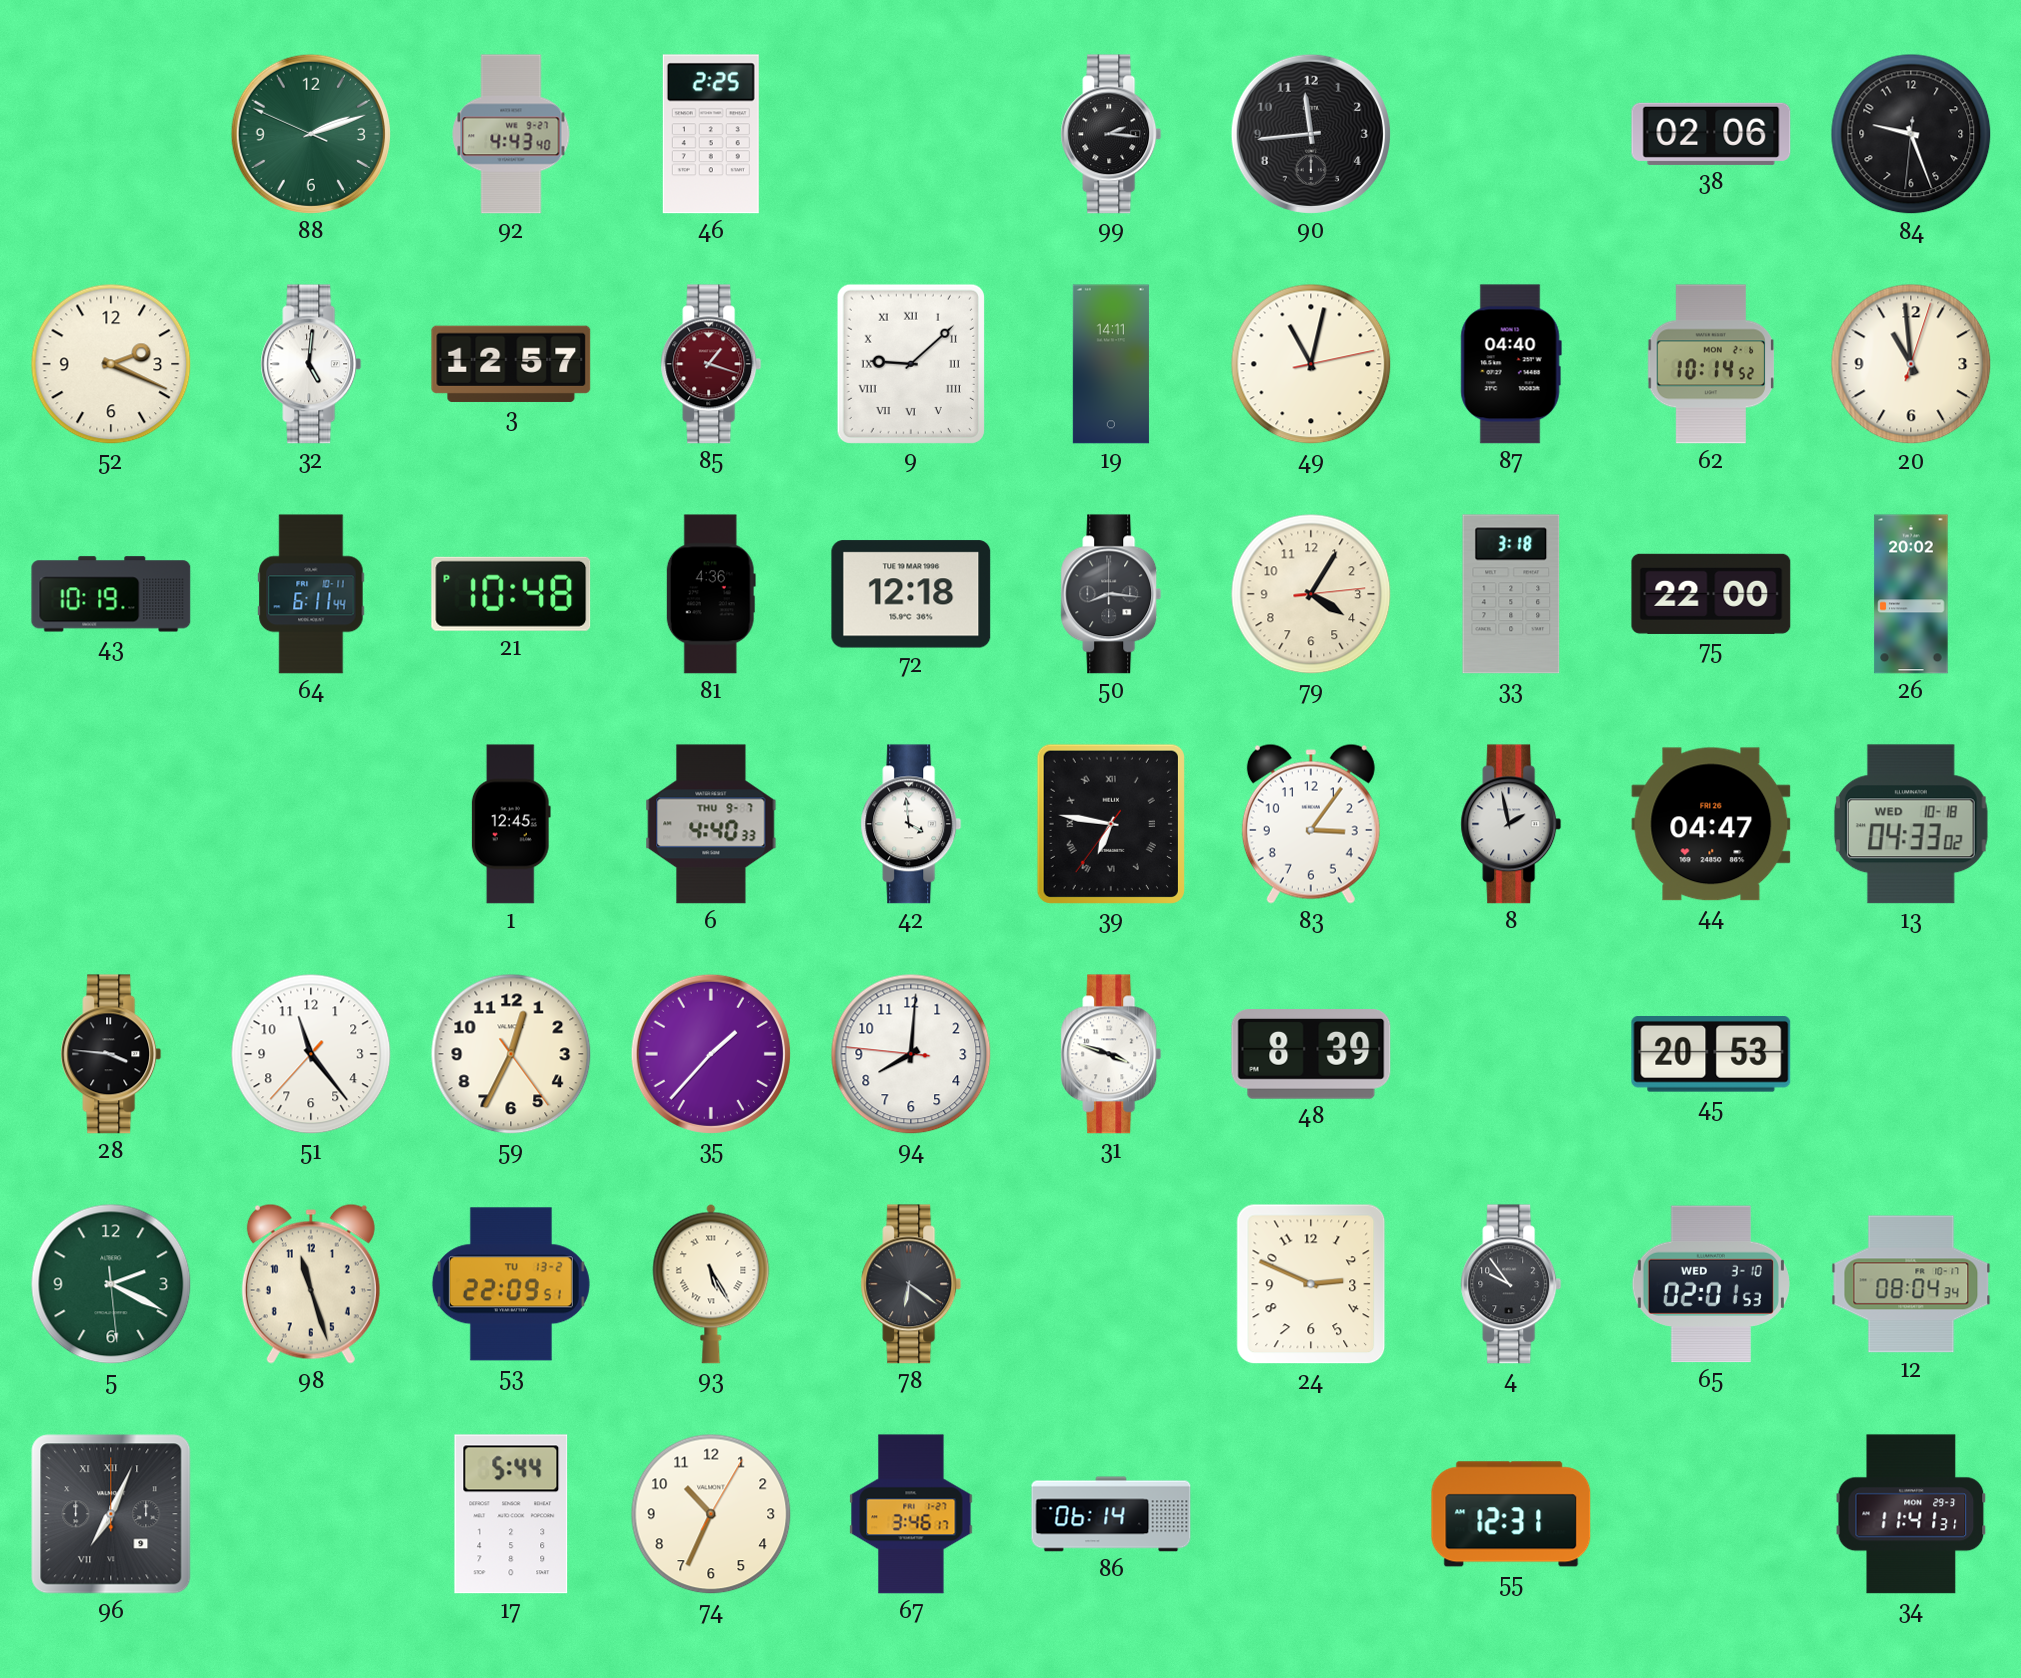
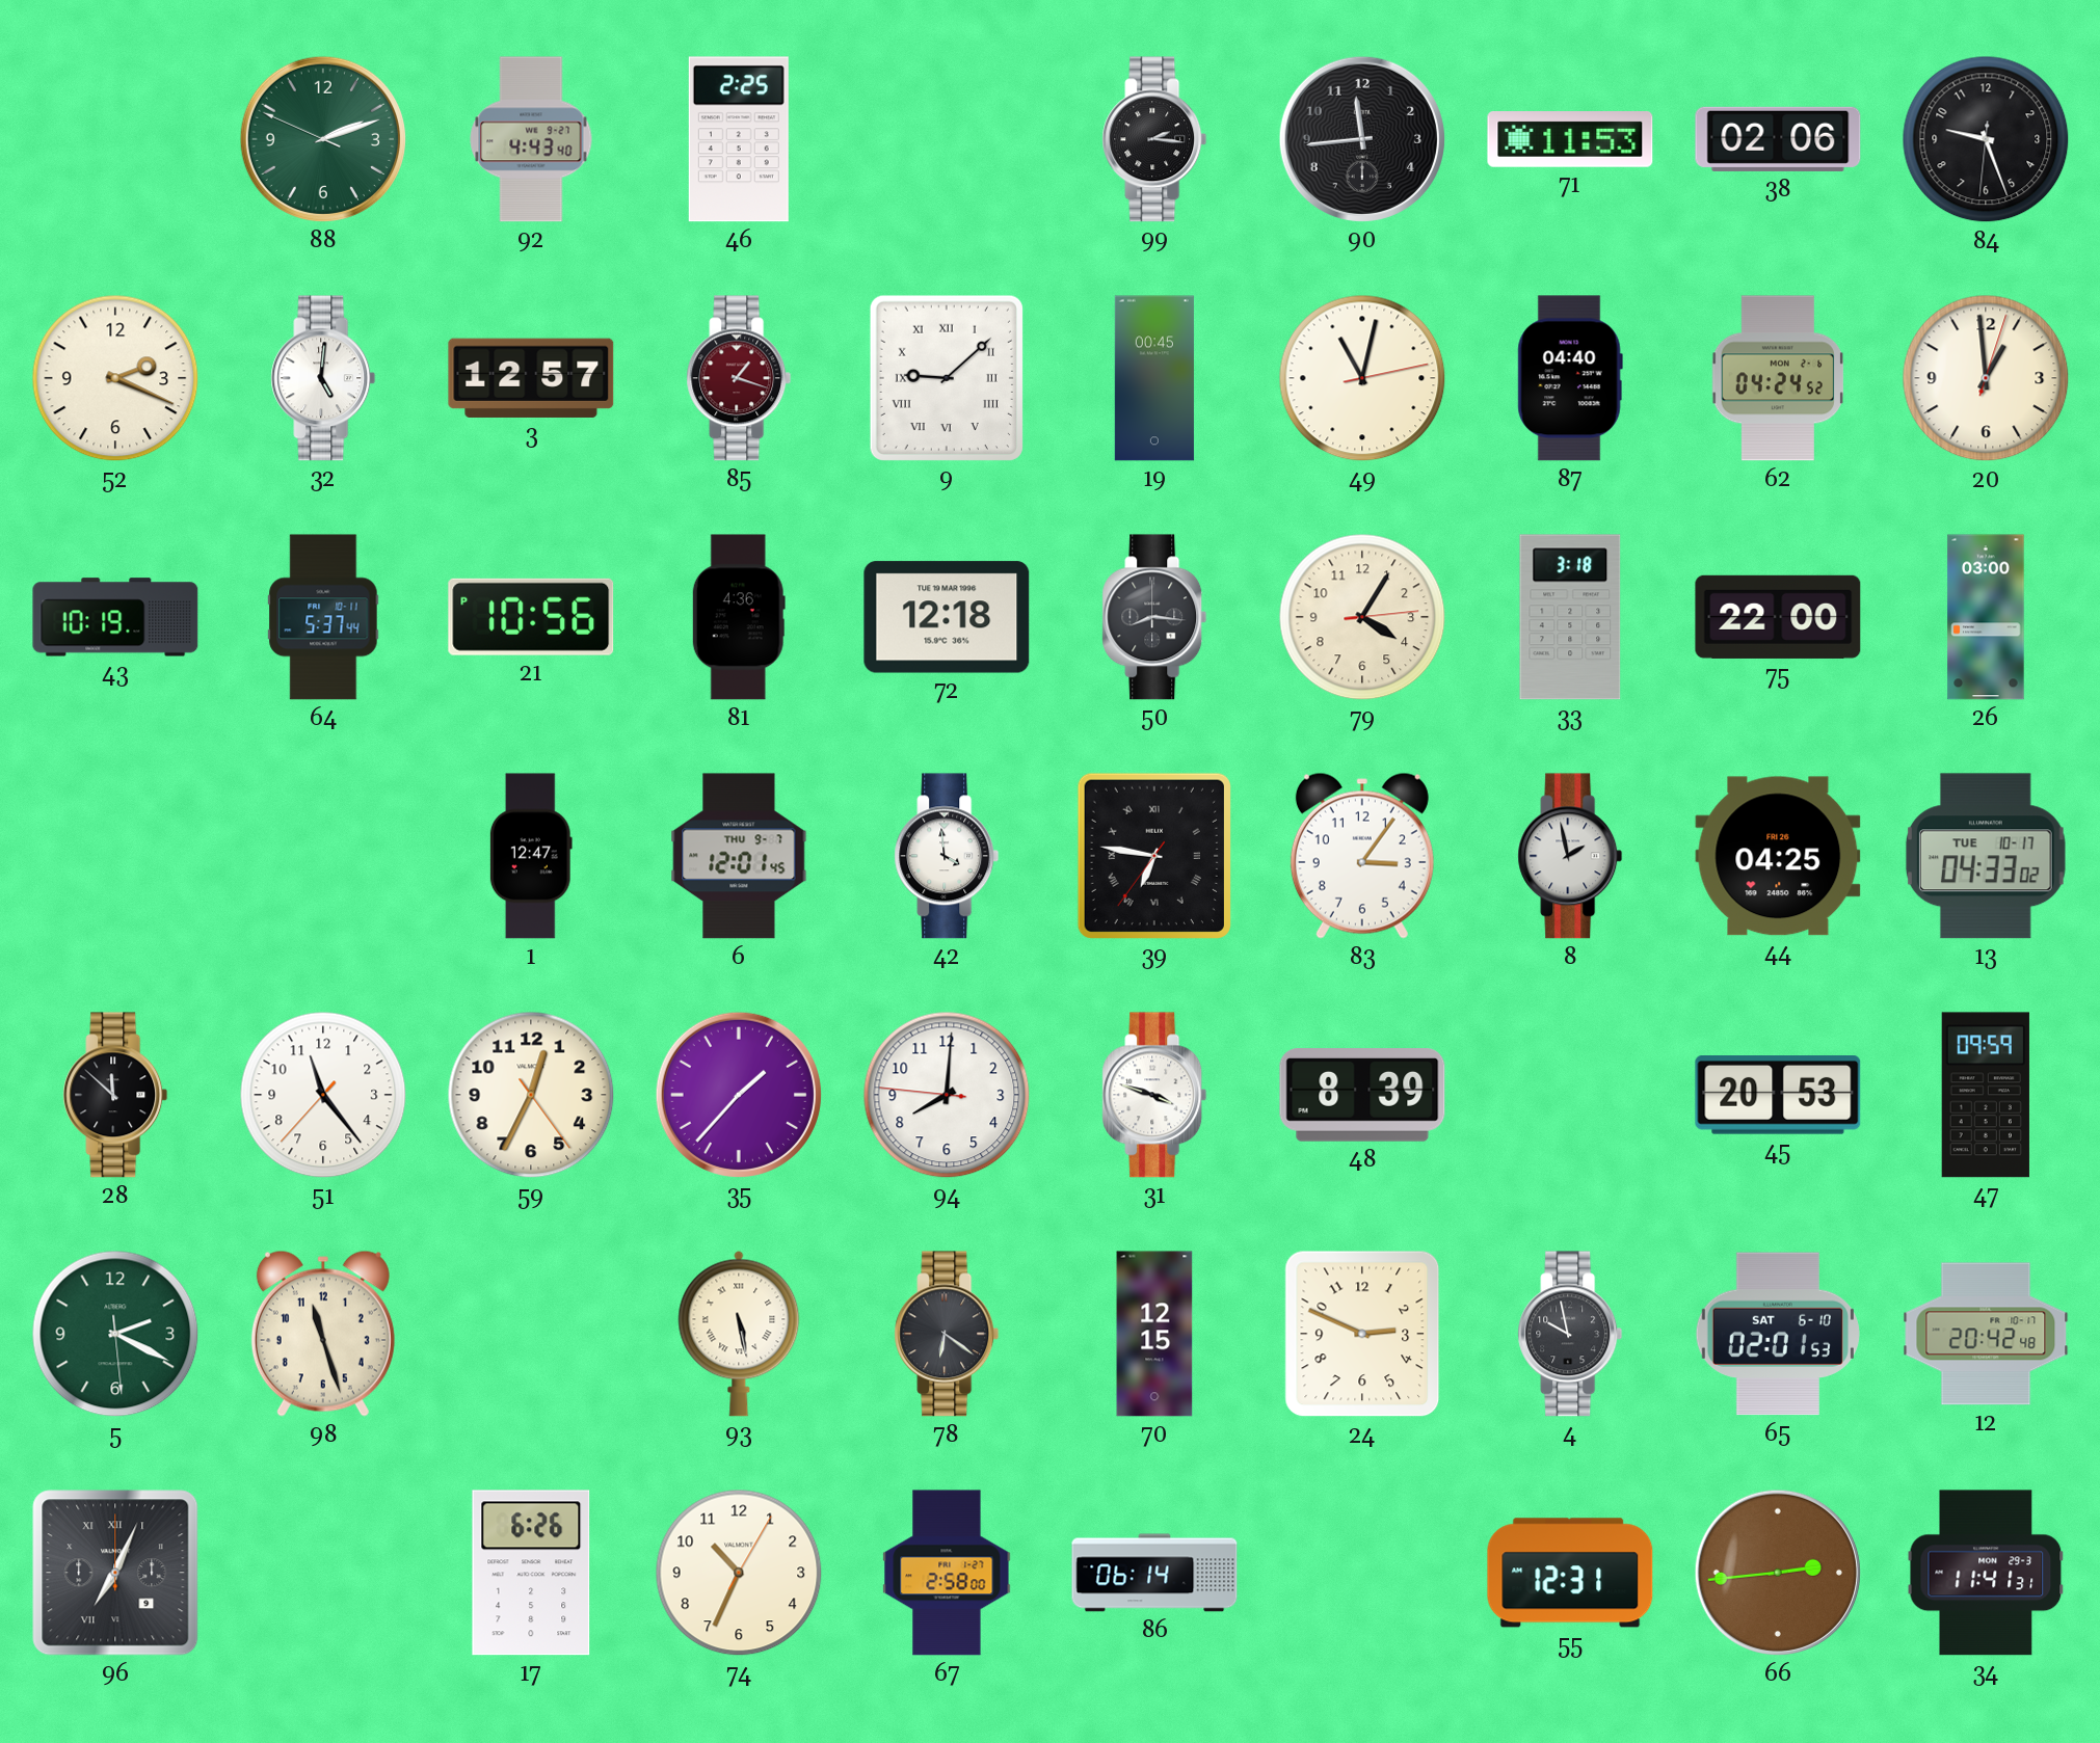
71: none -> 11:53 (1570, 140)
19: 14:11 -> 00:45 (1154, 378)
62: 10:14 -> 04:24 (1777, 378)
20: 10:59 -> 12:59 (1986, 378)
64: 6:11 -> 5:37 (323, 617)
21: 10:48 -> 10:56 (531, 617)
26: 20:02 -> 03:00 (1986, 617)
1: 12:45 -> 12:47 (531, 856)
6: 4:40 -> 12:01 (739, 856)
44: 04:47 -> 04:25 (1778, 856)
13 date: WED 10-18 -> TUE 10-17 (1986, 856)
28: 3:46 -> 11:52 (115, 1095)
47: none -> 09:59 (1986, 1095)
53: 22:09 -> none (511, 1284)
93: 5:25 -> 5:28 (739, 1334)
70: none -> 12:15 (1154, 1334)
4: 9:54 -> 9:58 (1570, 1334)
65 date: WED 3-10 -> SAT 6-10 (1778, 1334)
12: 08:04 -> 20:42 (1986, 1334)
17: 5:44 -> 6:26 (531, 1573)
67: 3:46 -> 2:58 (947, 1573)
66: none -> 2:44 (1778, 1573)
